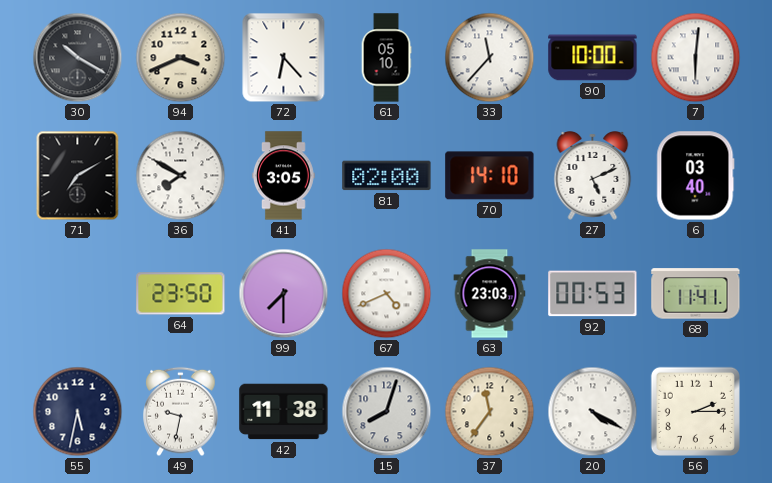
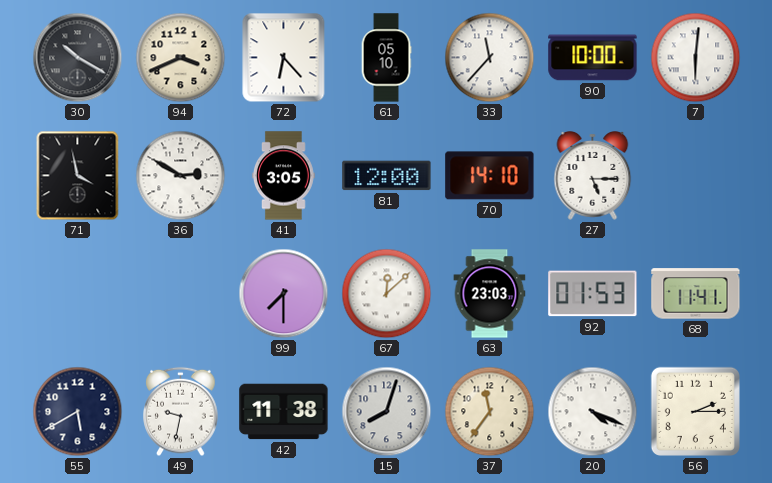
71: 7:10 -> 3:58 (78, 176)
36: 7:50 -> 2:50 (181, 176)
81: 02:00 -> 12:00 (387, 176)
27: 5:11 -> 5:15 (593, 176)
6: 03:40 -> none (696, 176)
64: 23:50 -> none (181, 294)
67: 4:41 -> 12:08 (387, 294)
92: 00:53 -> 01:53 (593, 294)
55: 5:32 -> 5:40 (78, 412)
20: 4:20 -> 4:19 (593, 412)
